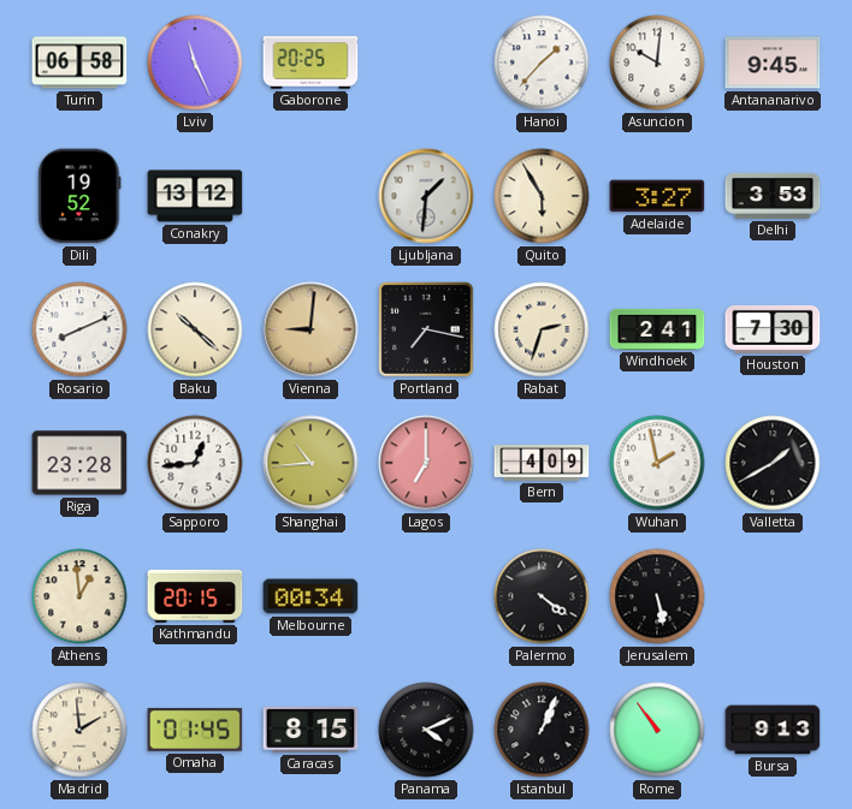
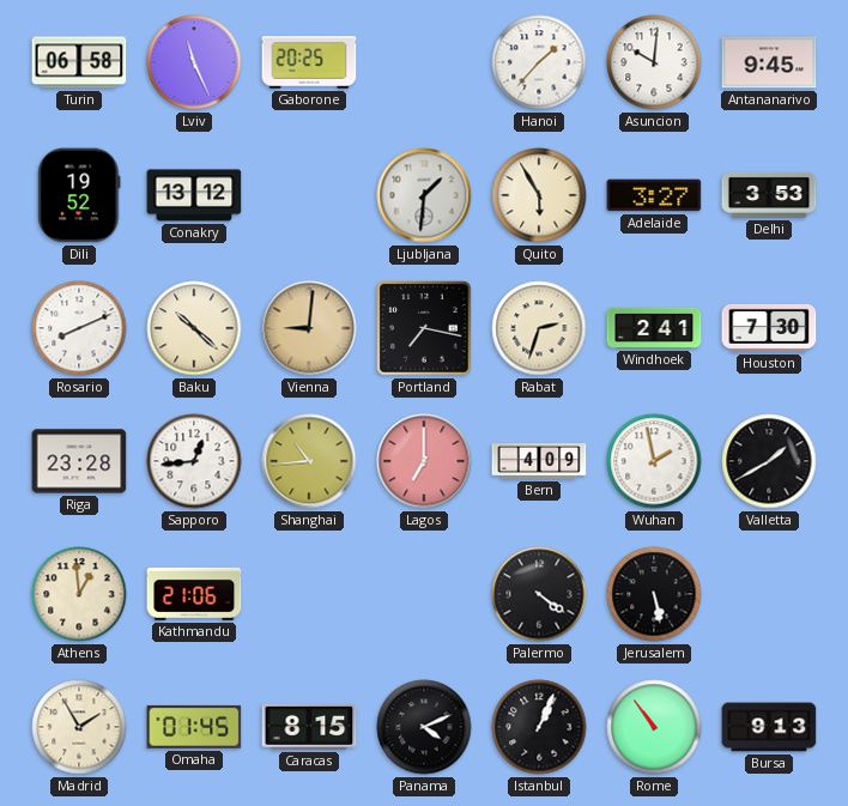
Kathmandu: 20:15 -> 21:06 (194, 594)
Melbourne: 00:34 -> none (310, 596)
Madrid: 1:59 -> 1:55 (79, 727)
